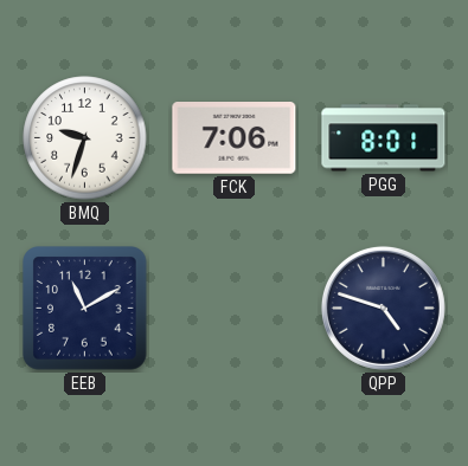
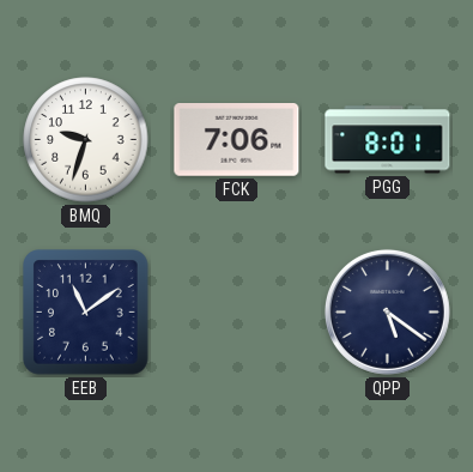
EEB: 11:10 -> 11:09 (86, 313)
QPP: 4:48 -> 5:21 (387, 311)
